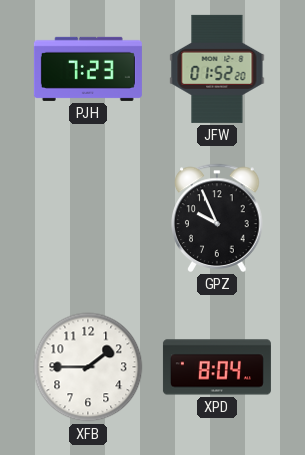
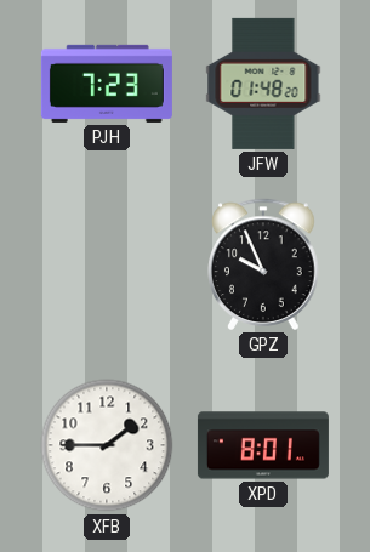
JFW: 01:52 -> 01:48 (263, 84)
XPD: 8:04 -> 8:01 (263, 445)
